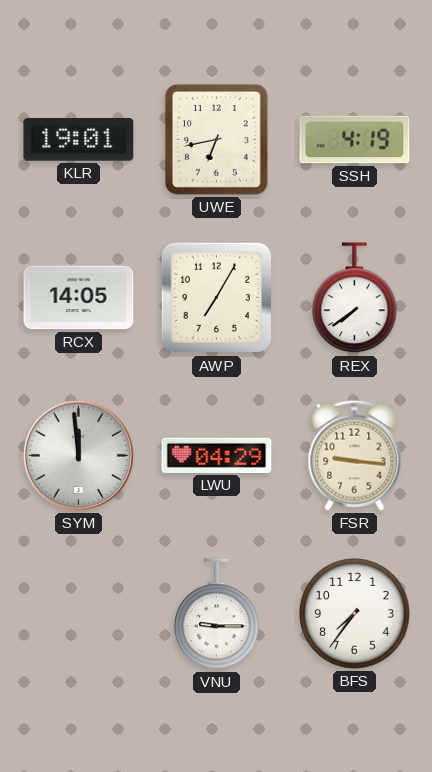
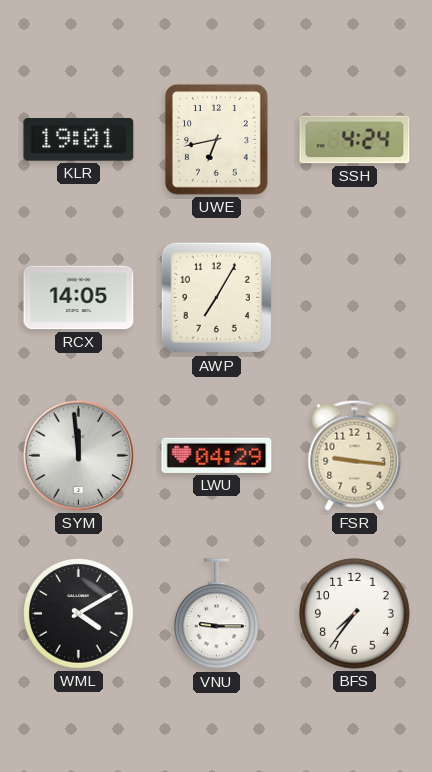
SSH: 4:19 -> 4:24 (355, 140)
REX: 7:39 -> none (355, 298)
WML: none -> 4:10 (79, 614)
